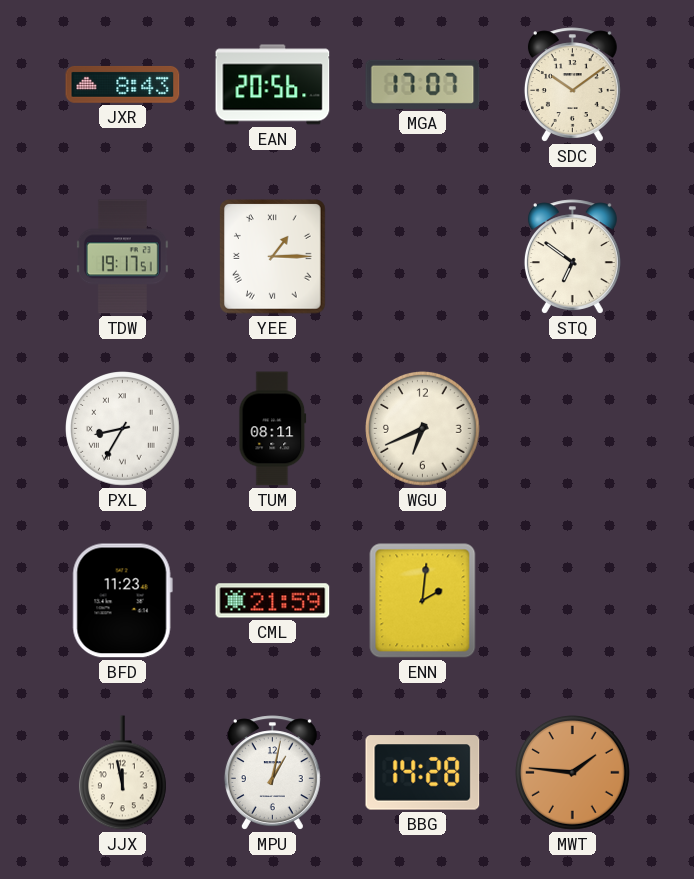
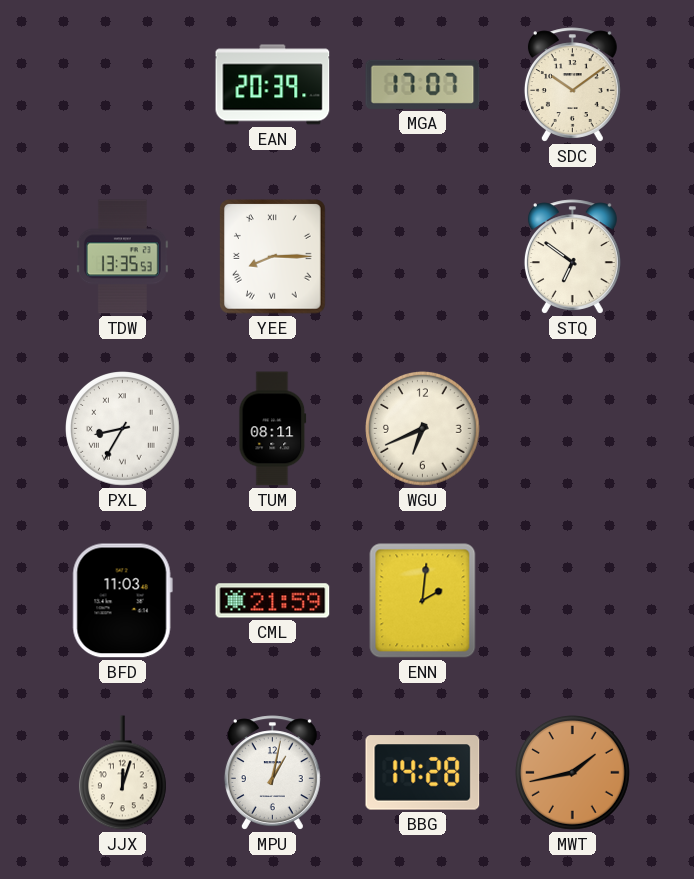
JXR: 8:43 -> none (123, 84)
EAN: 20:56 -> 20:39 (273, 85)
TDW: 19:17 -> 13:35 (122, 257)
YEE: 1:15 -> 8:15 (273, 257)
BFD: 11:23 -> 11:03 (122, 601)
JJX: 11:58 -> 12:03 (122, 773)
MWT: 1:46 -> 1:43 (573, 773)
